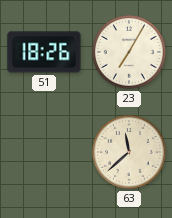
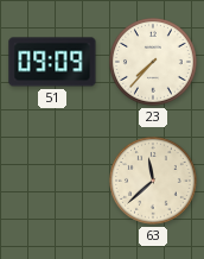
51: 18:26 -> 09:09 (52, 62)
23: 7:05 -> 7:37 (154, 63)
